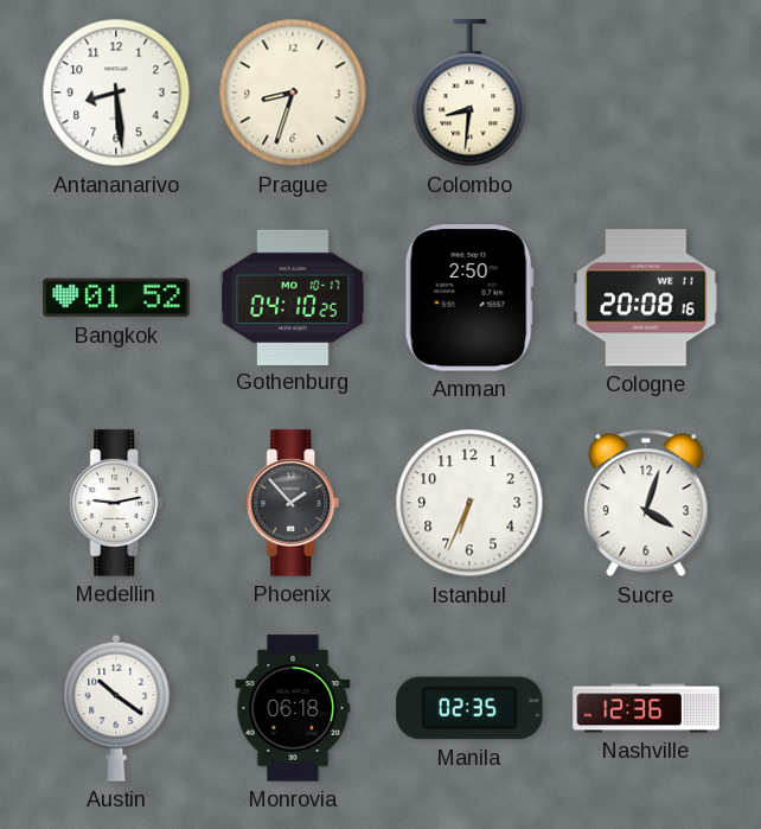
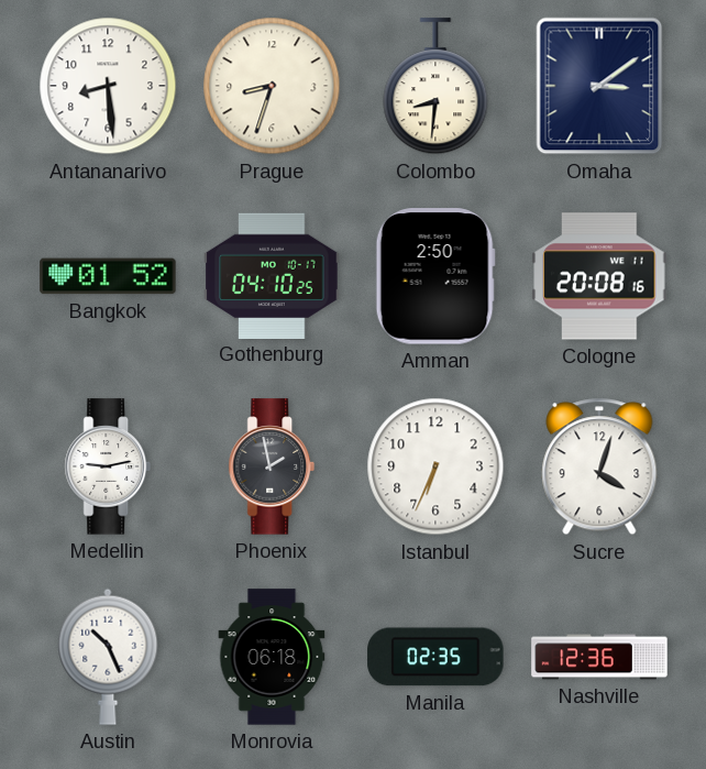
Omaha: none -> 3:09 (599, 86)
Phoenix: 1:53 -> 1:58 (272, 466)
Austin: 10:21 -> 10:26 (108, 657)
